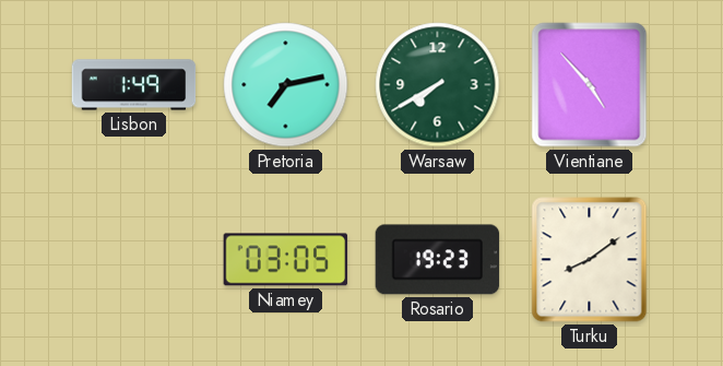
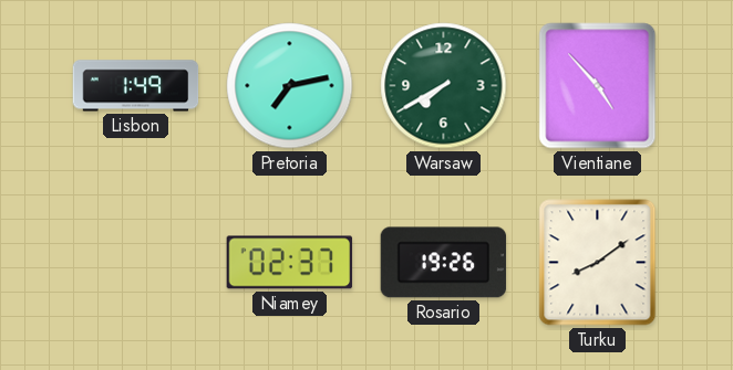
Niamey: 03:05 -> 02:37 (290, 263)
Rosario: 19:23 -> 19:26 (444, 263)
